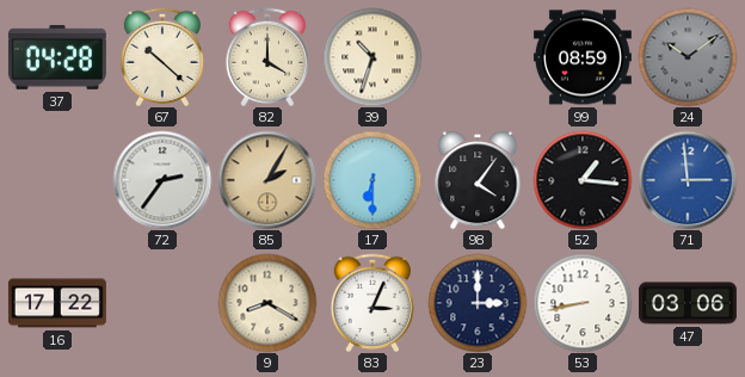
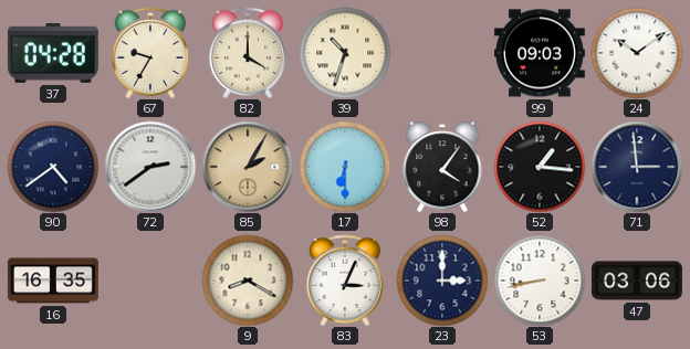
67: 10:22 -> 9:35 (150, 52)
99: 08:59 -> 09:03 (540, 53)
24 dial: grey -> white (637, 53)
90: none -> 4:39 (53, 167)
72: 2:36 -> 2:39 (150, 167)
71 dial: blue -> navy (637, 167)
16: 17:22 -> 16:35 (53, 281)
